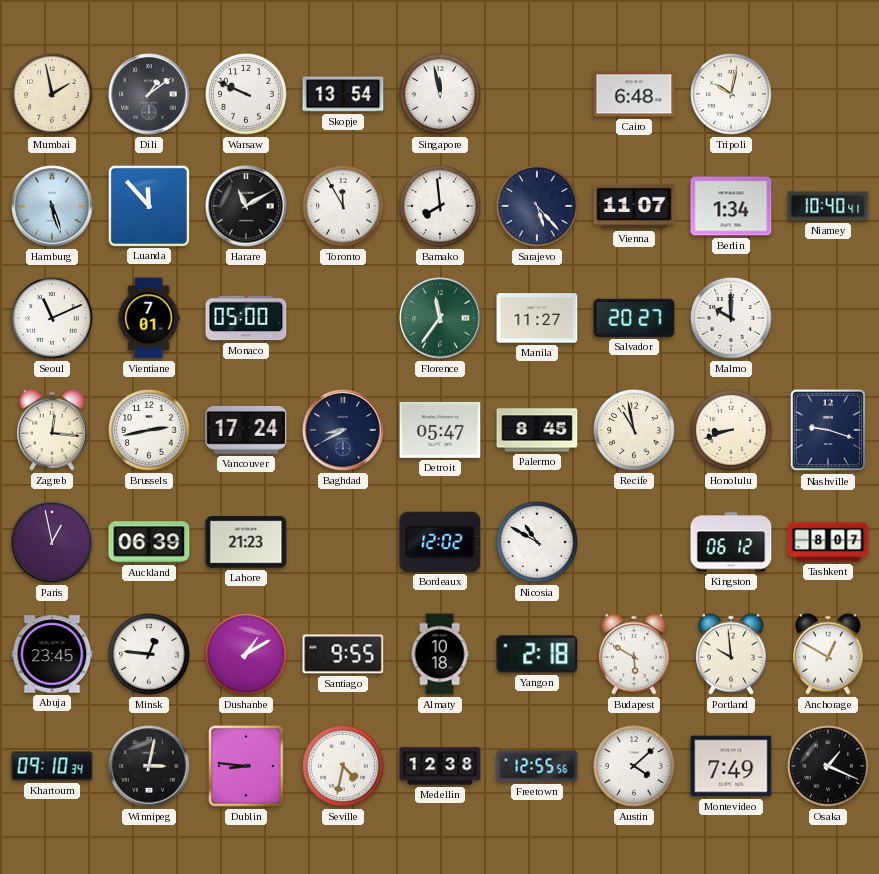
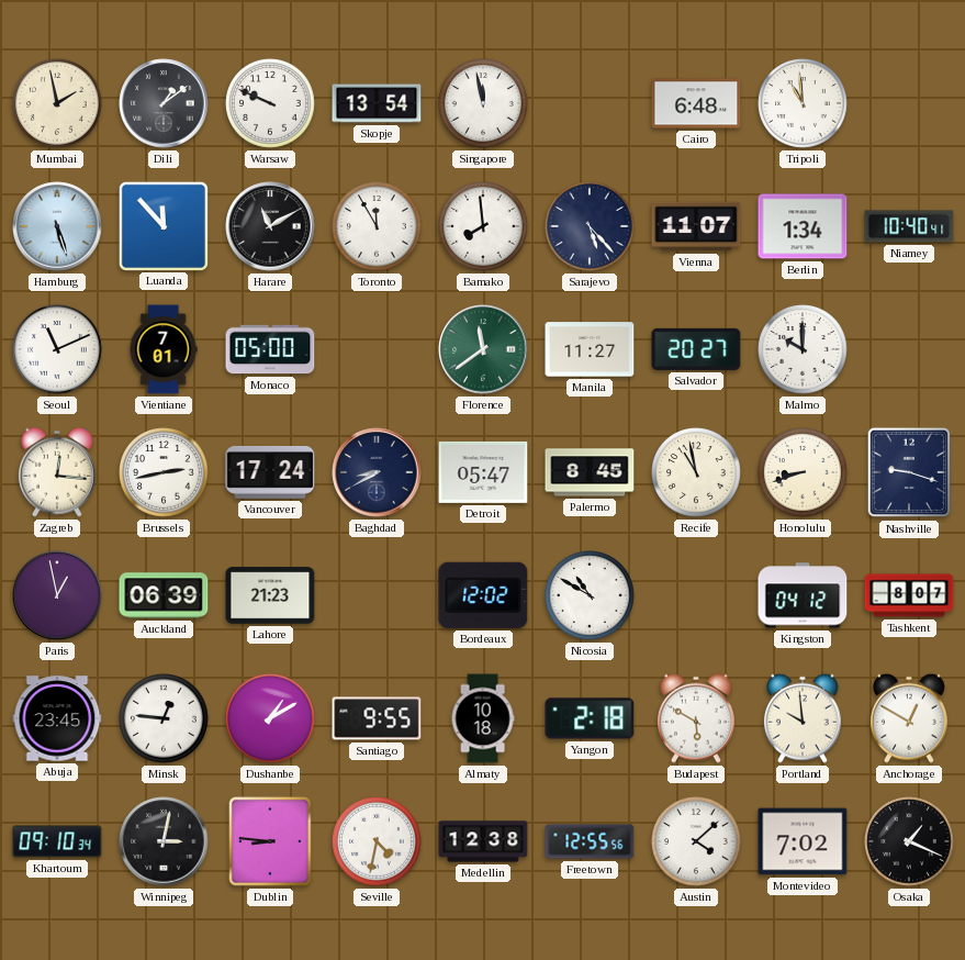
Tripoli: 10:02 -> 10:59 (803, 103)
Florence: 11:36 -> 11:39 (483, 349)
Kingston: 06:12 -> 04:12 (803, 595)
Montevideo: 7:49 -> 7:02 (803, 841)
